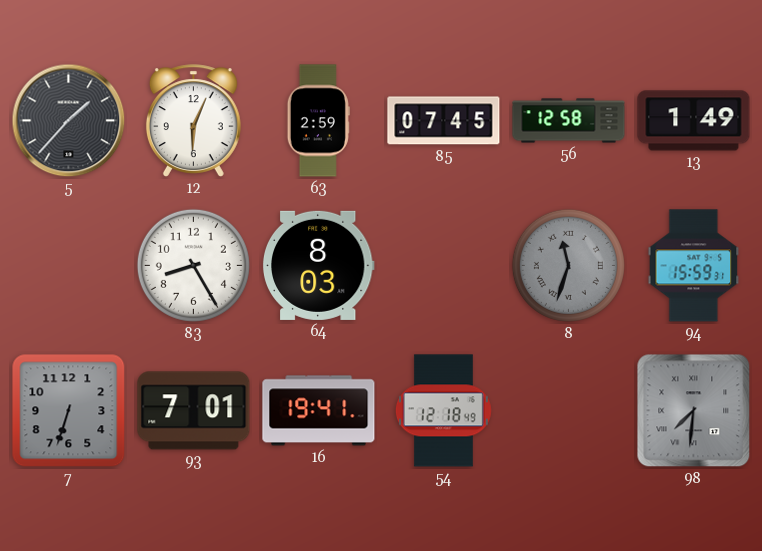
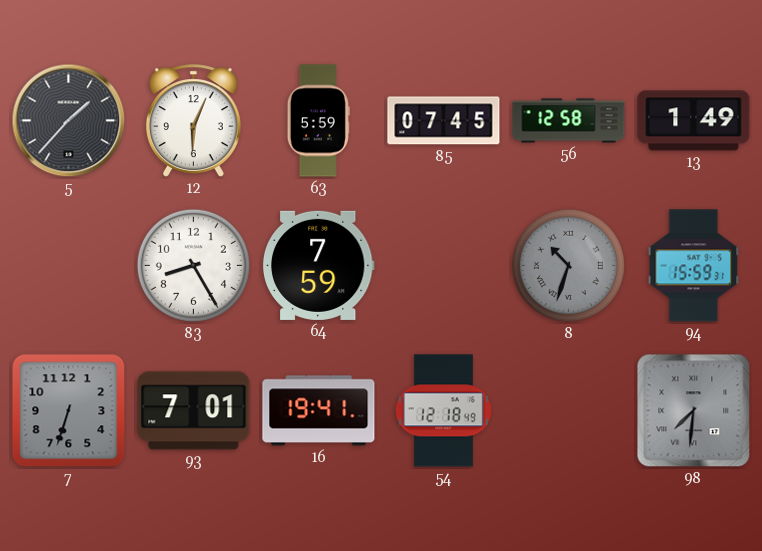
63: 2:59 -> 5:59 (318, 121)
64: 8:03 -> 7:59 (318, 265)
8: 11:33 -> 10:33 (568, 265)
